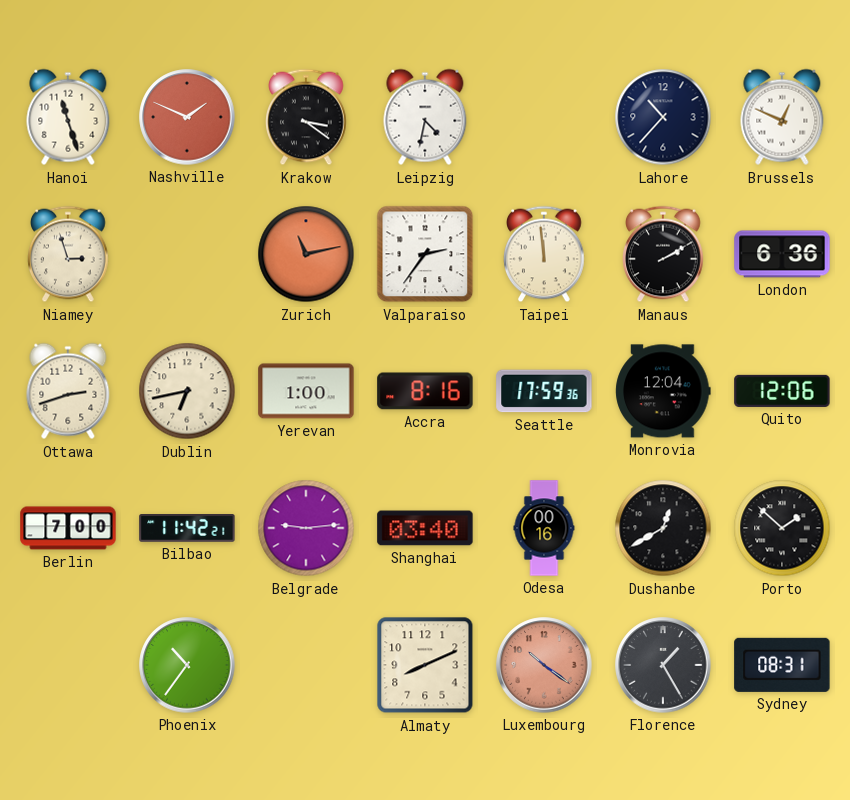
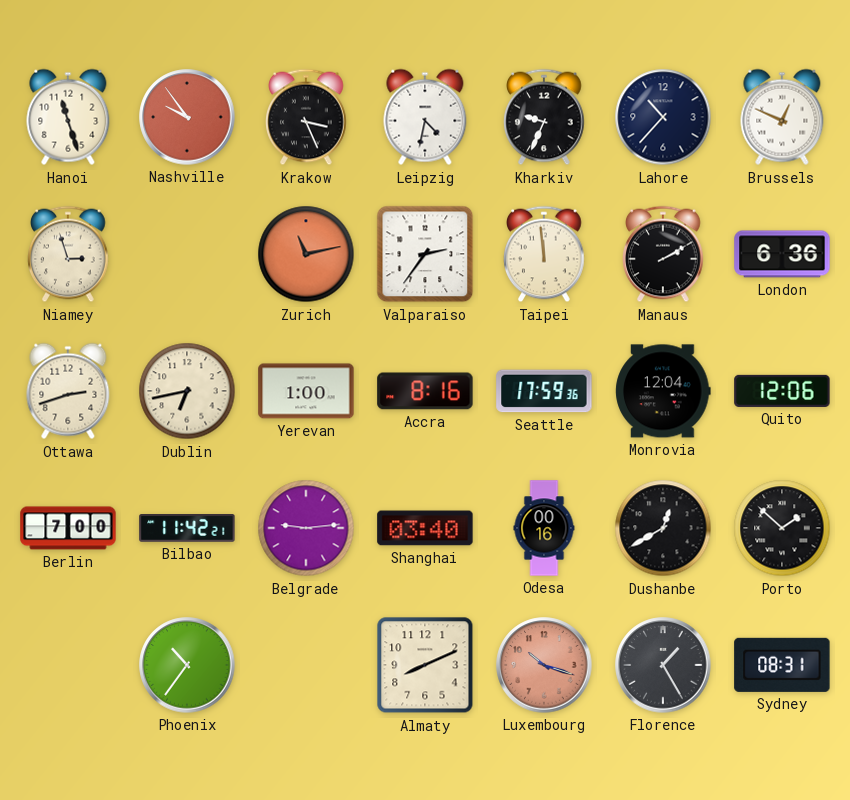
Nashville: 1:49 -> 9:54 (187, 117)
Krakow: 3:21 -> 3:26 (306, 117)
Kharkiv: none -> 9:34 (544, 117)
Luxembourg: 10:21 -> 10:18 (544, 665)
